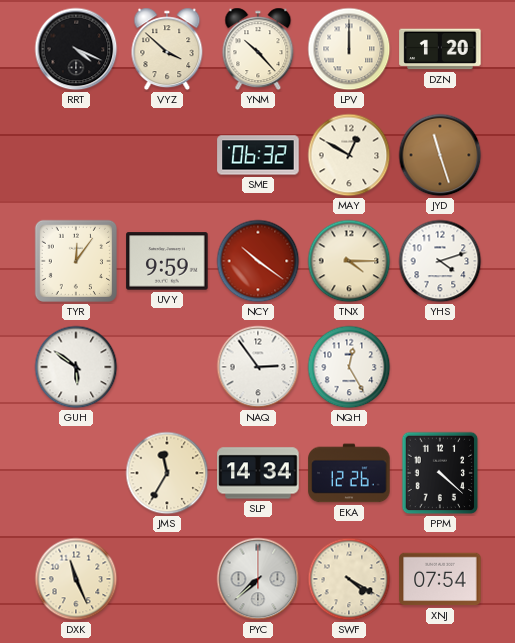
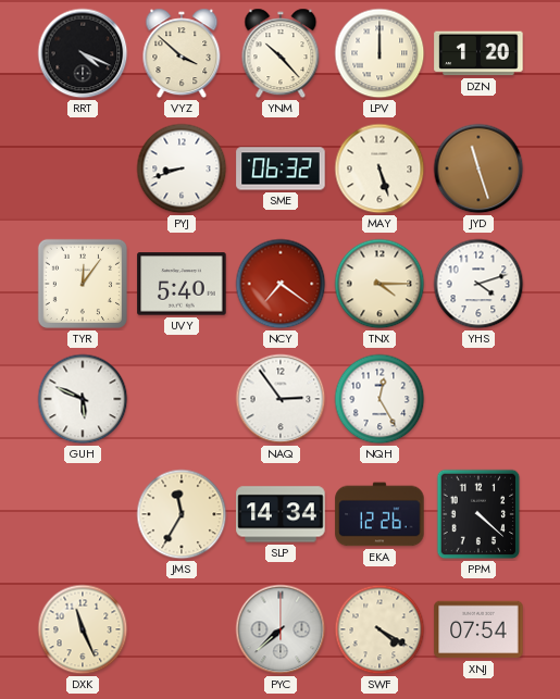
PYJ: none -> 8:42 (182, 168)
MAY: 12:50 -> 5:27 (379, 168)
UVY: 9:59 -> 5:40 (182, 284)
NCY: 10:21 -> 7:21 (281, 284)
GUH: 5:51 -> 5:49 (83, 399)
